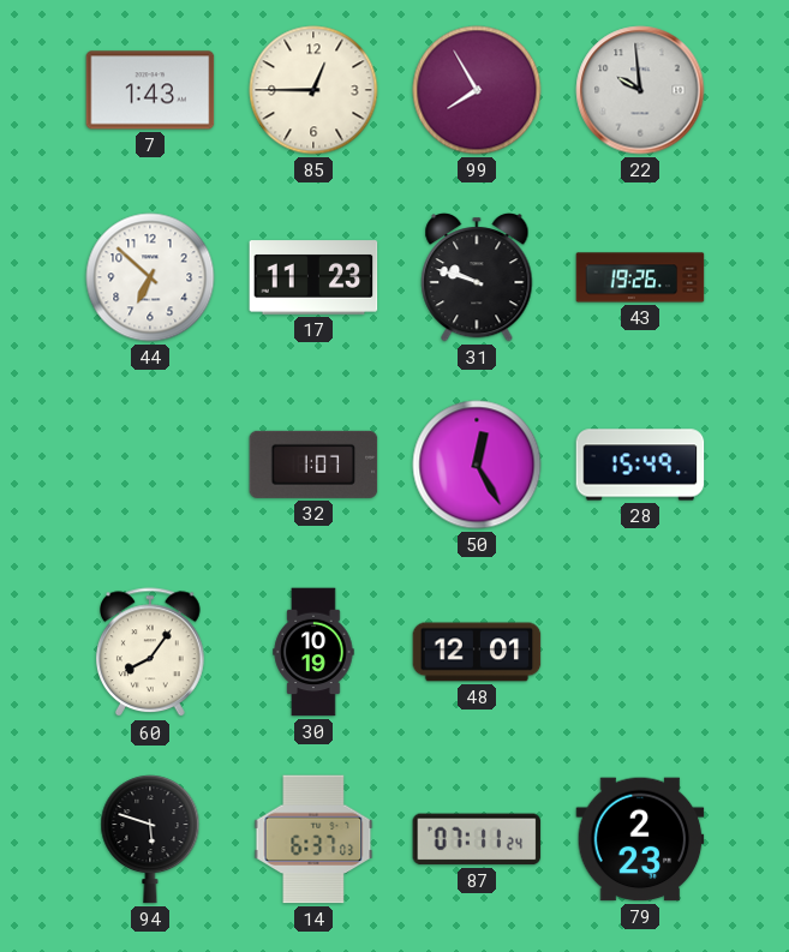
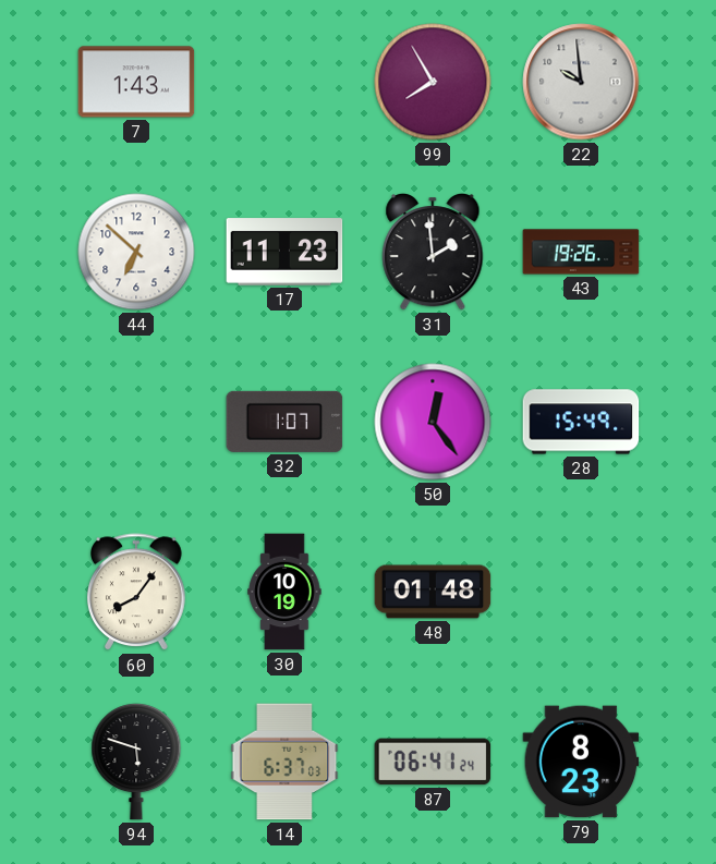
85: 12:45 -> none (313, 90)
31: 9:48 -> 1:59 (433, 253)
50: 12:25 -> 12:24 (433, 422)
48: 12:01 -> 01:48 (433, 592)
87: 07:11 -> 06:41 (433, 762)
79: 2:23 -> 8:23 (581, 762)
